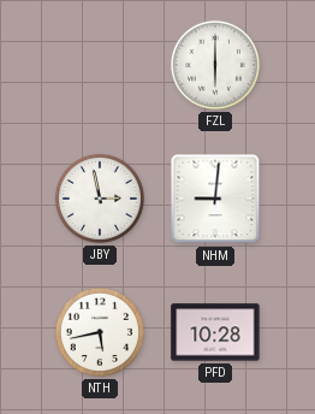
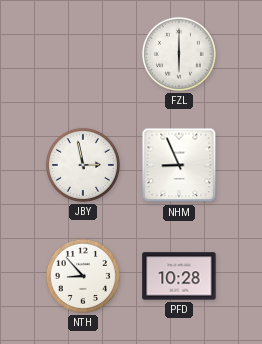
NHM: 9:01 -> 8:56 (179, 165)
NTH: 5:43 -> 8:53 (83, 276)
